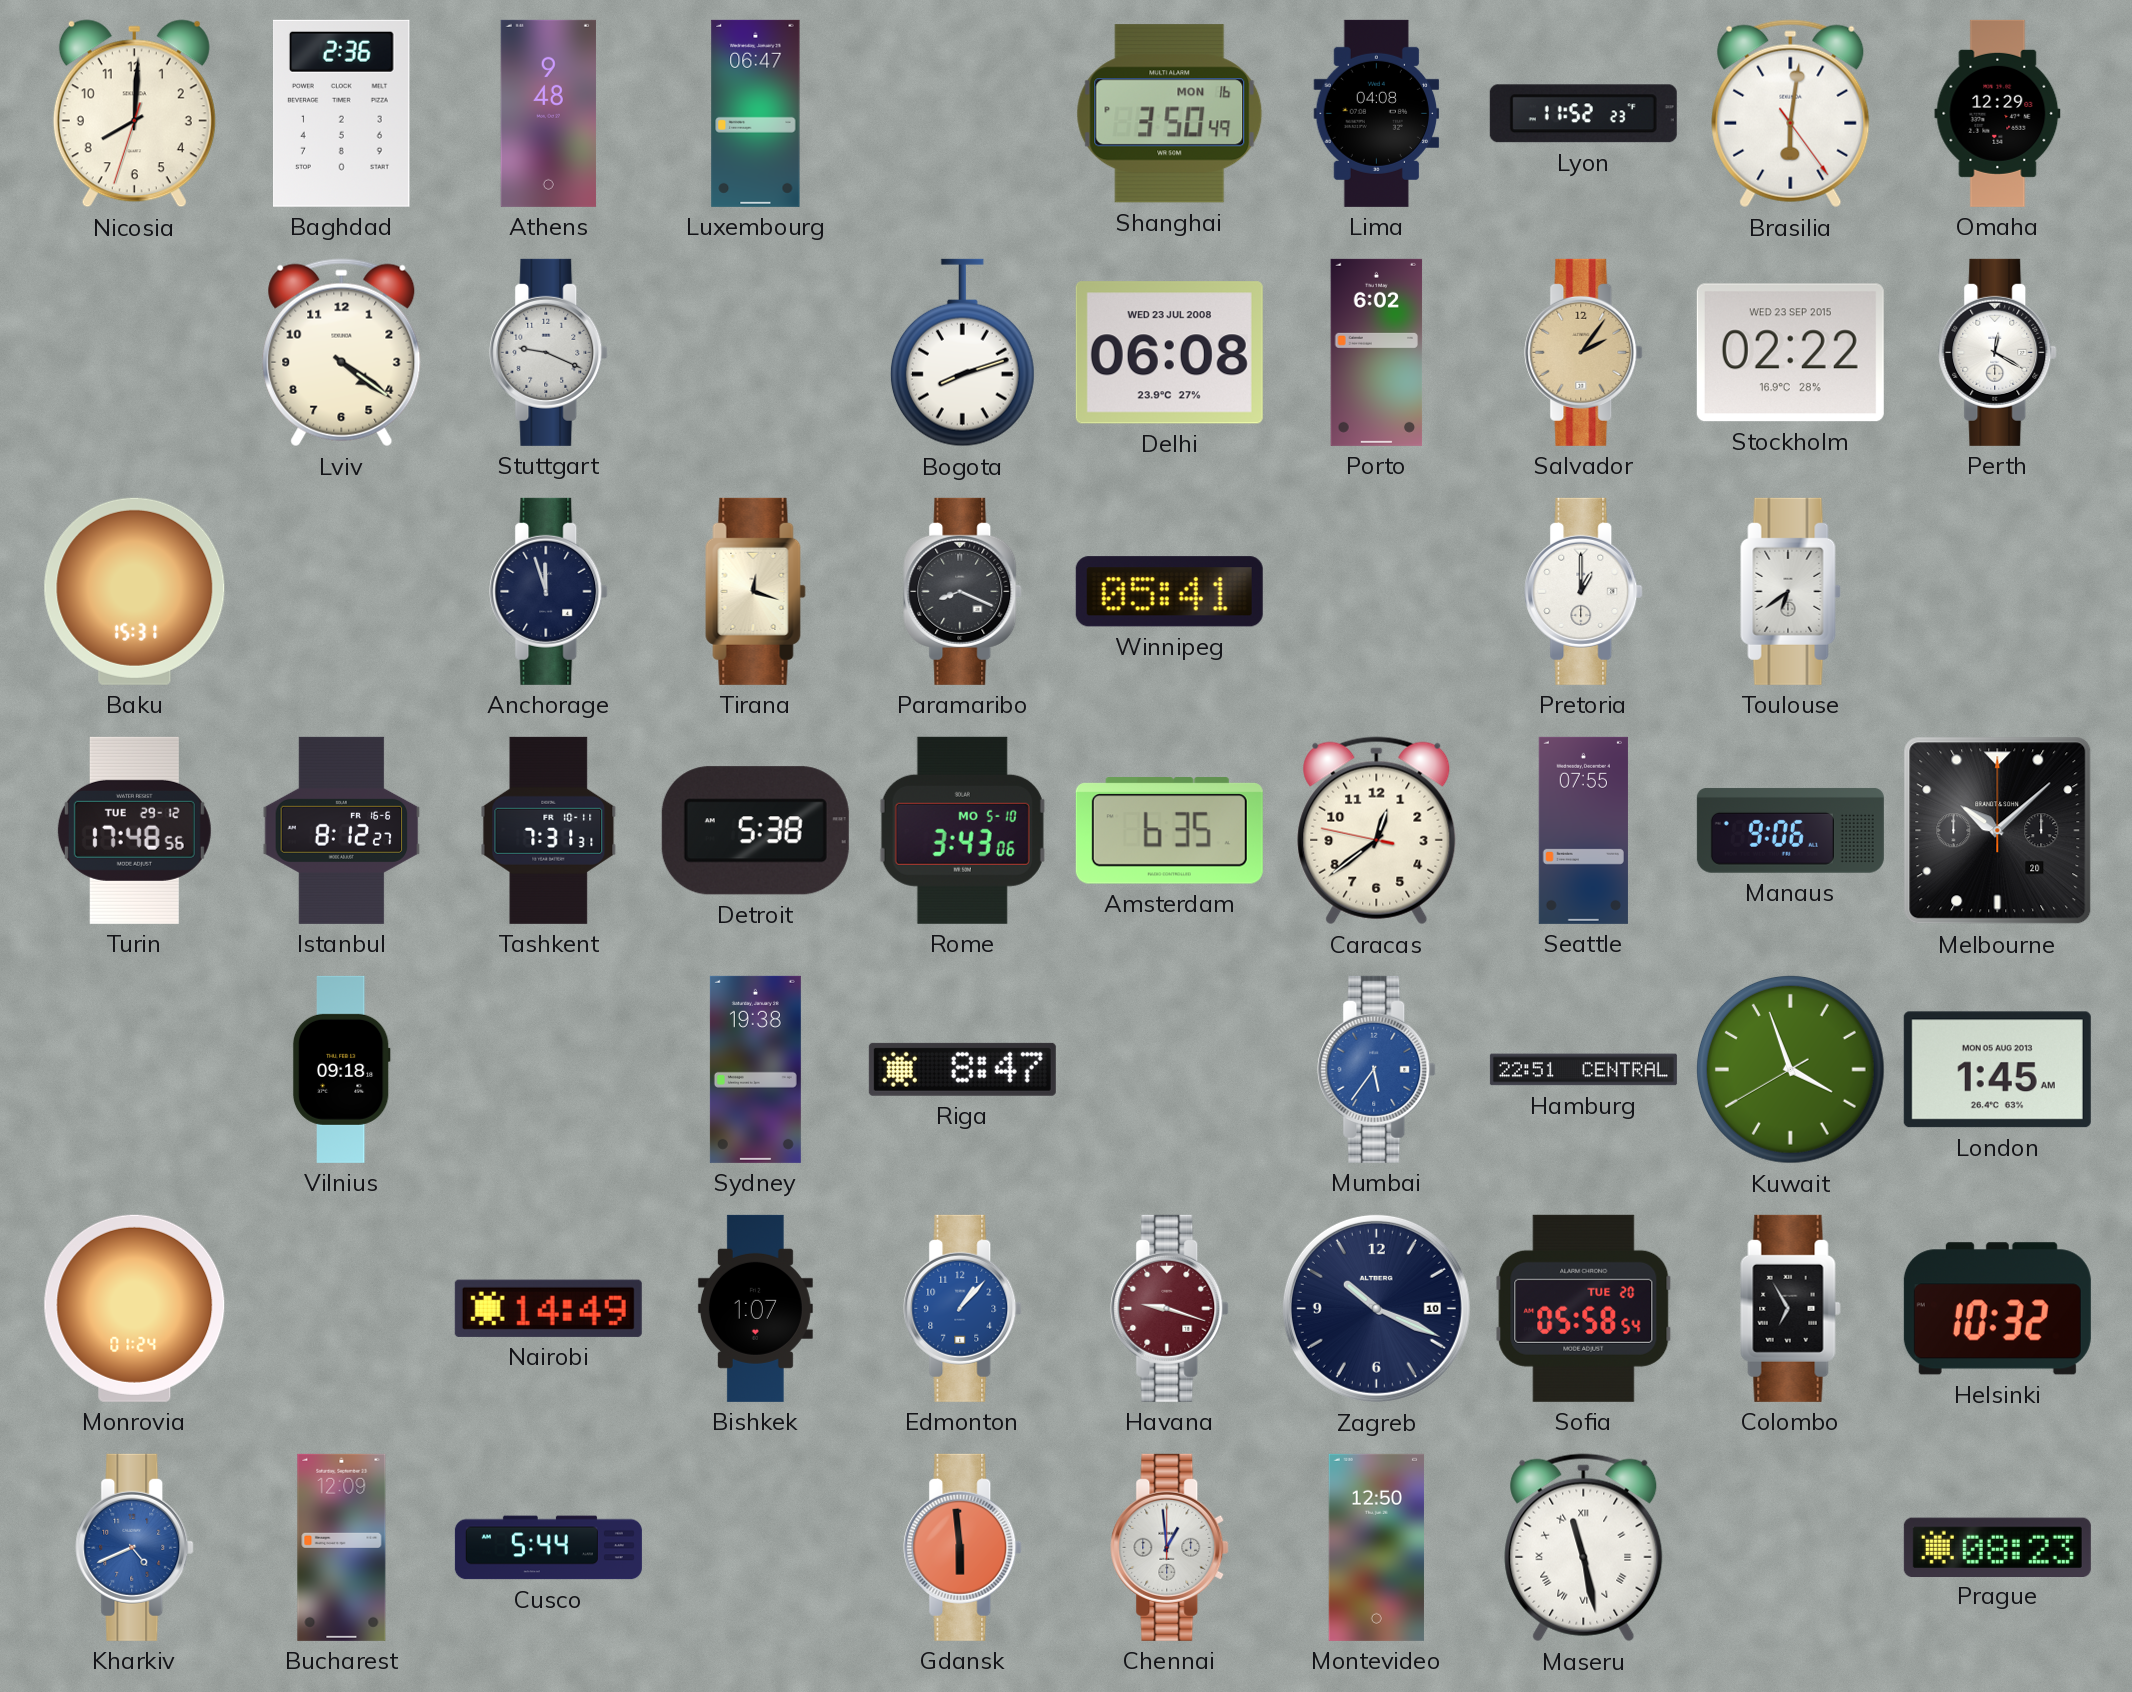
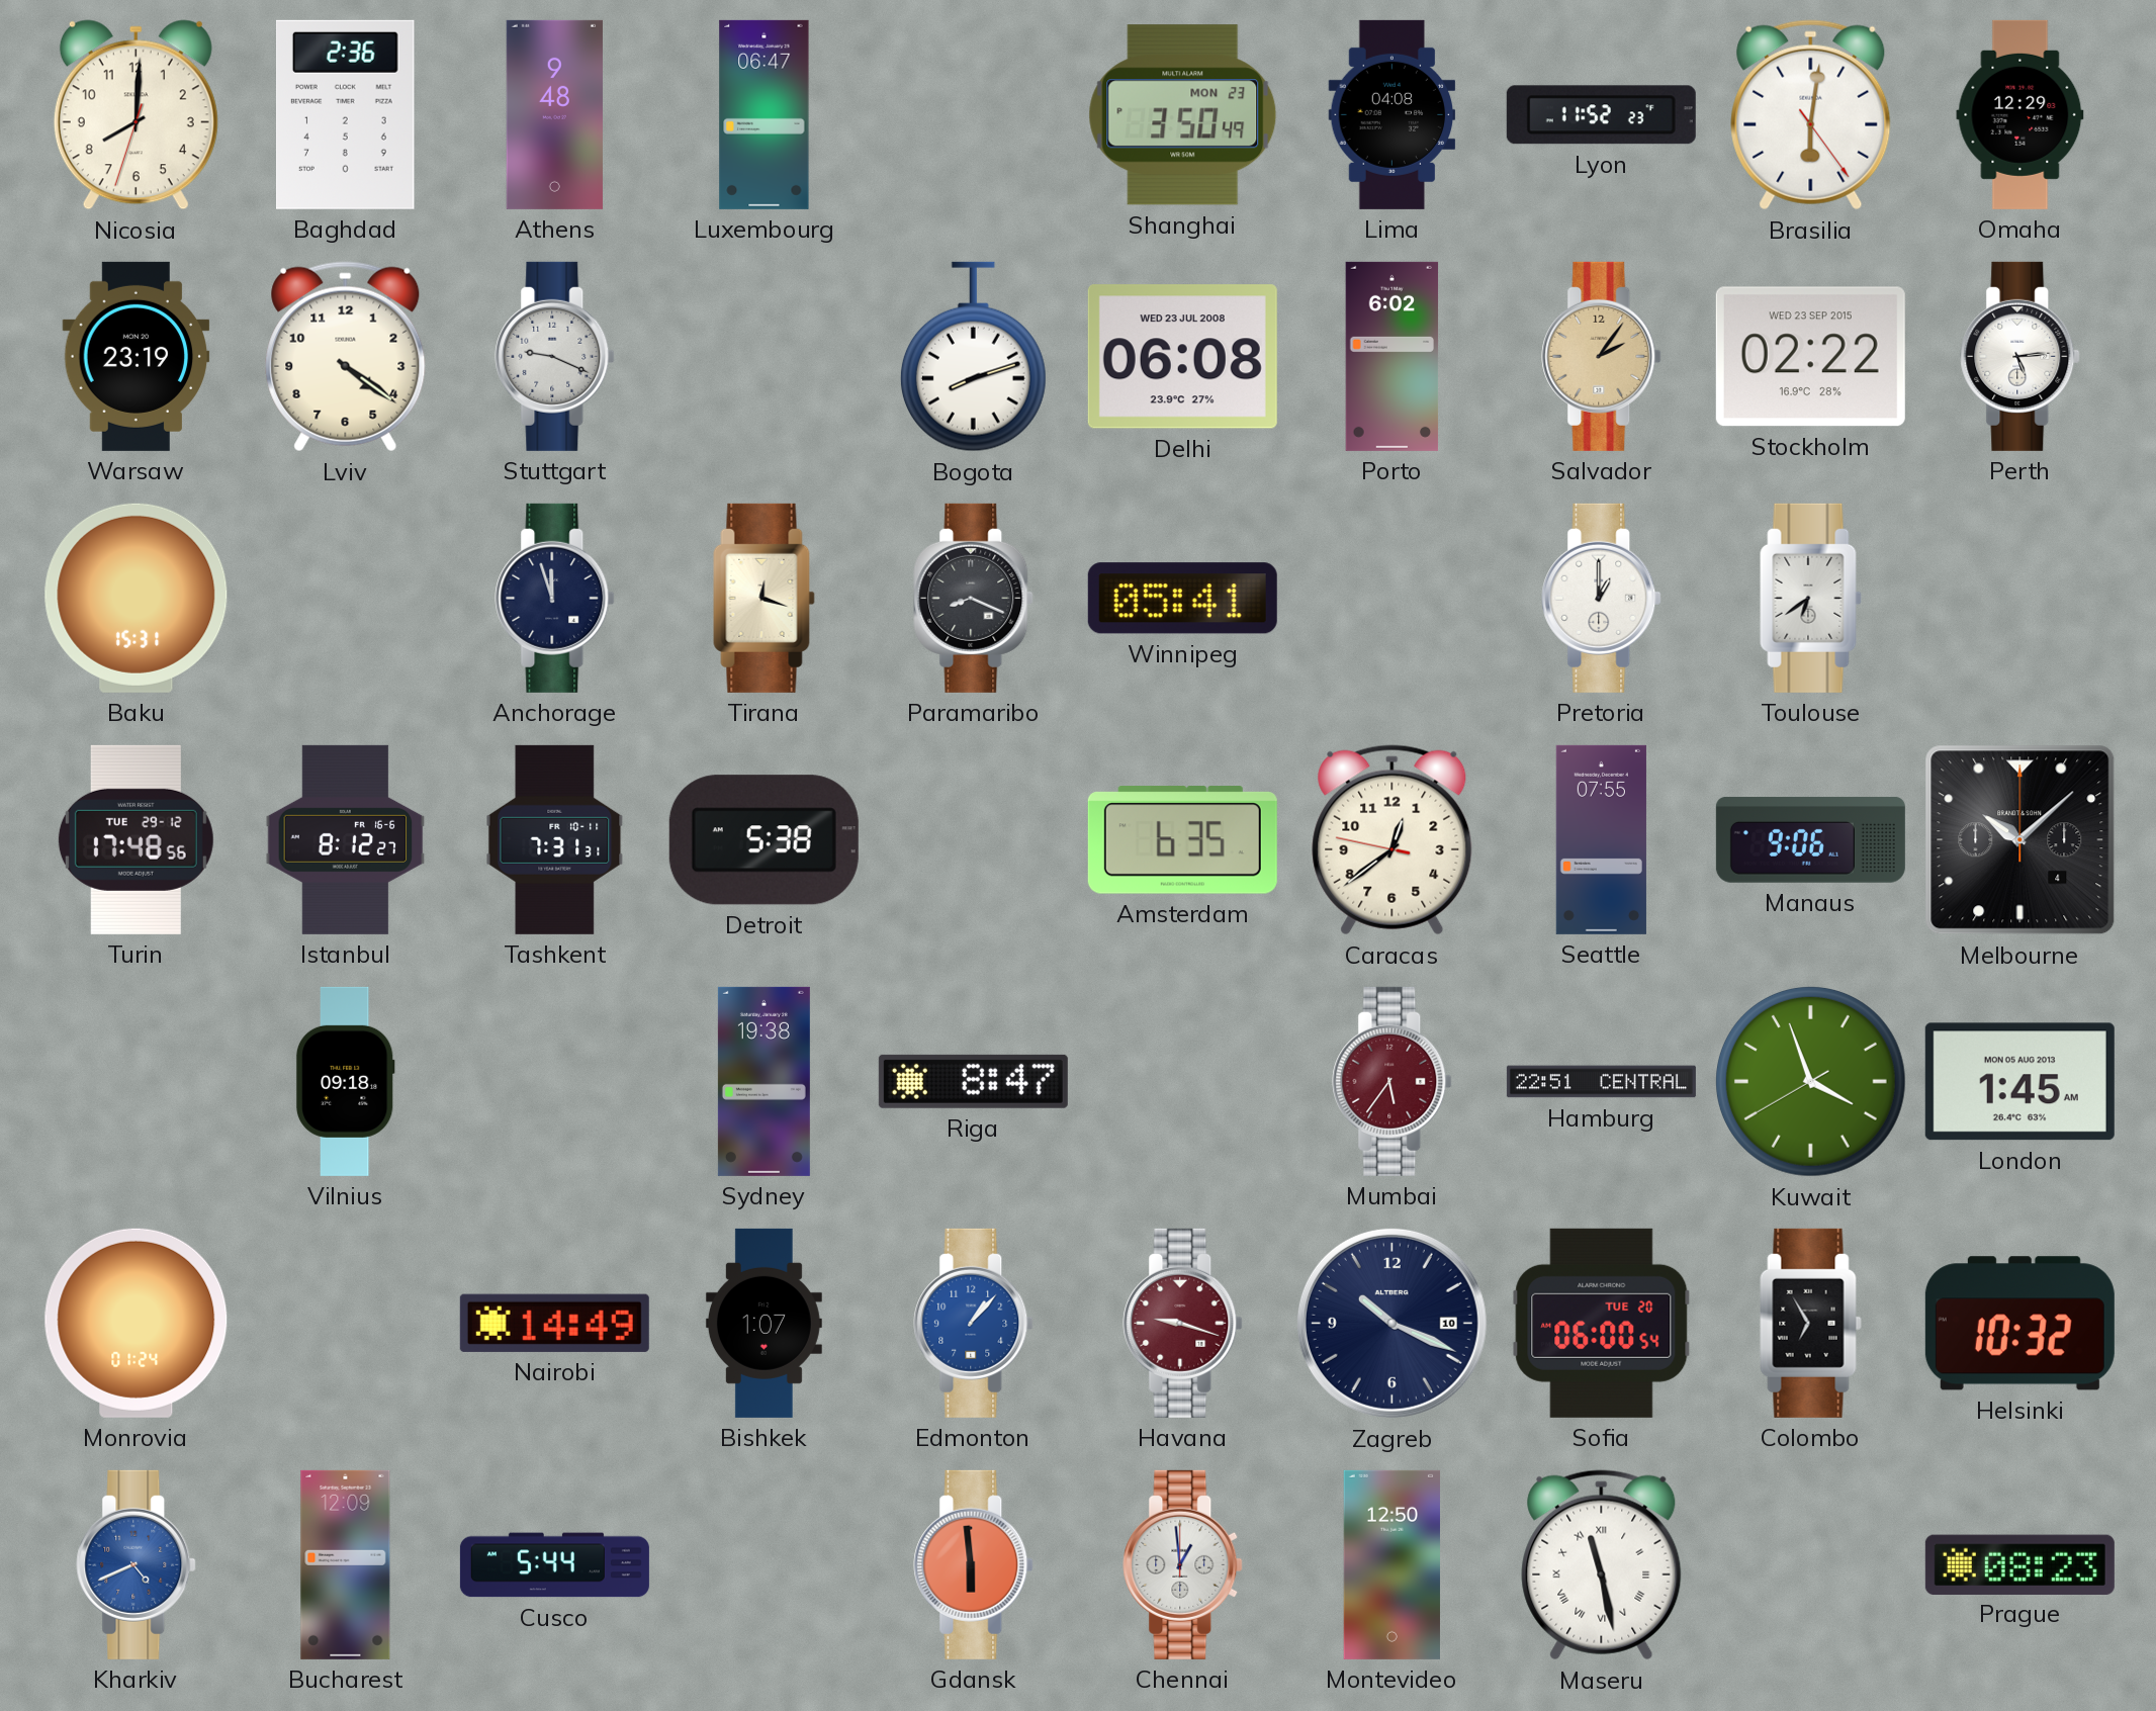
Shanghai date: MON 16 -> MON 23 (1183, 115)
Warsaw: none -> 23:19 (137, 356)
Perth: 12:20 -> 5:14 (2020, 356)
Rome: 3:43 -> none (962, 830)
Melbourne date: 20 -> 4 (2020, 840)
Mumbai dial: blue -> burgundy (1393, 1081)
Sofia: 05:58 -> 06:00 (1602, 1323)
